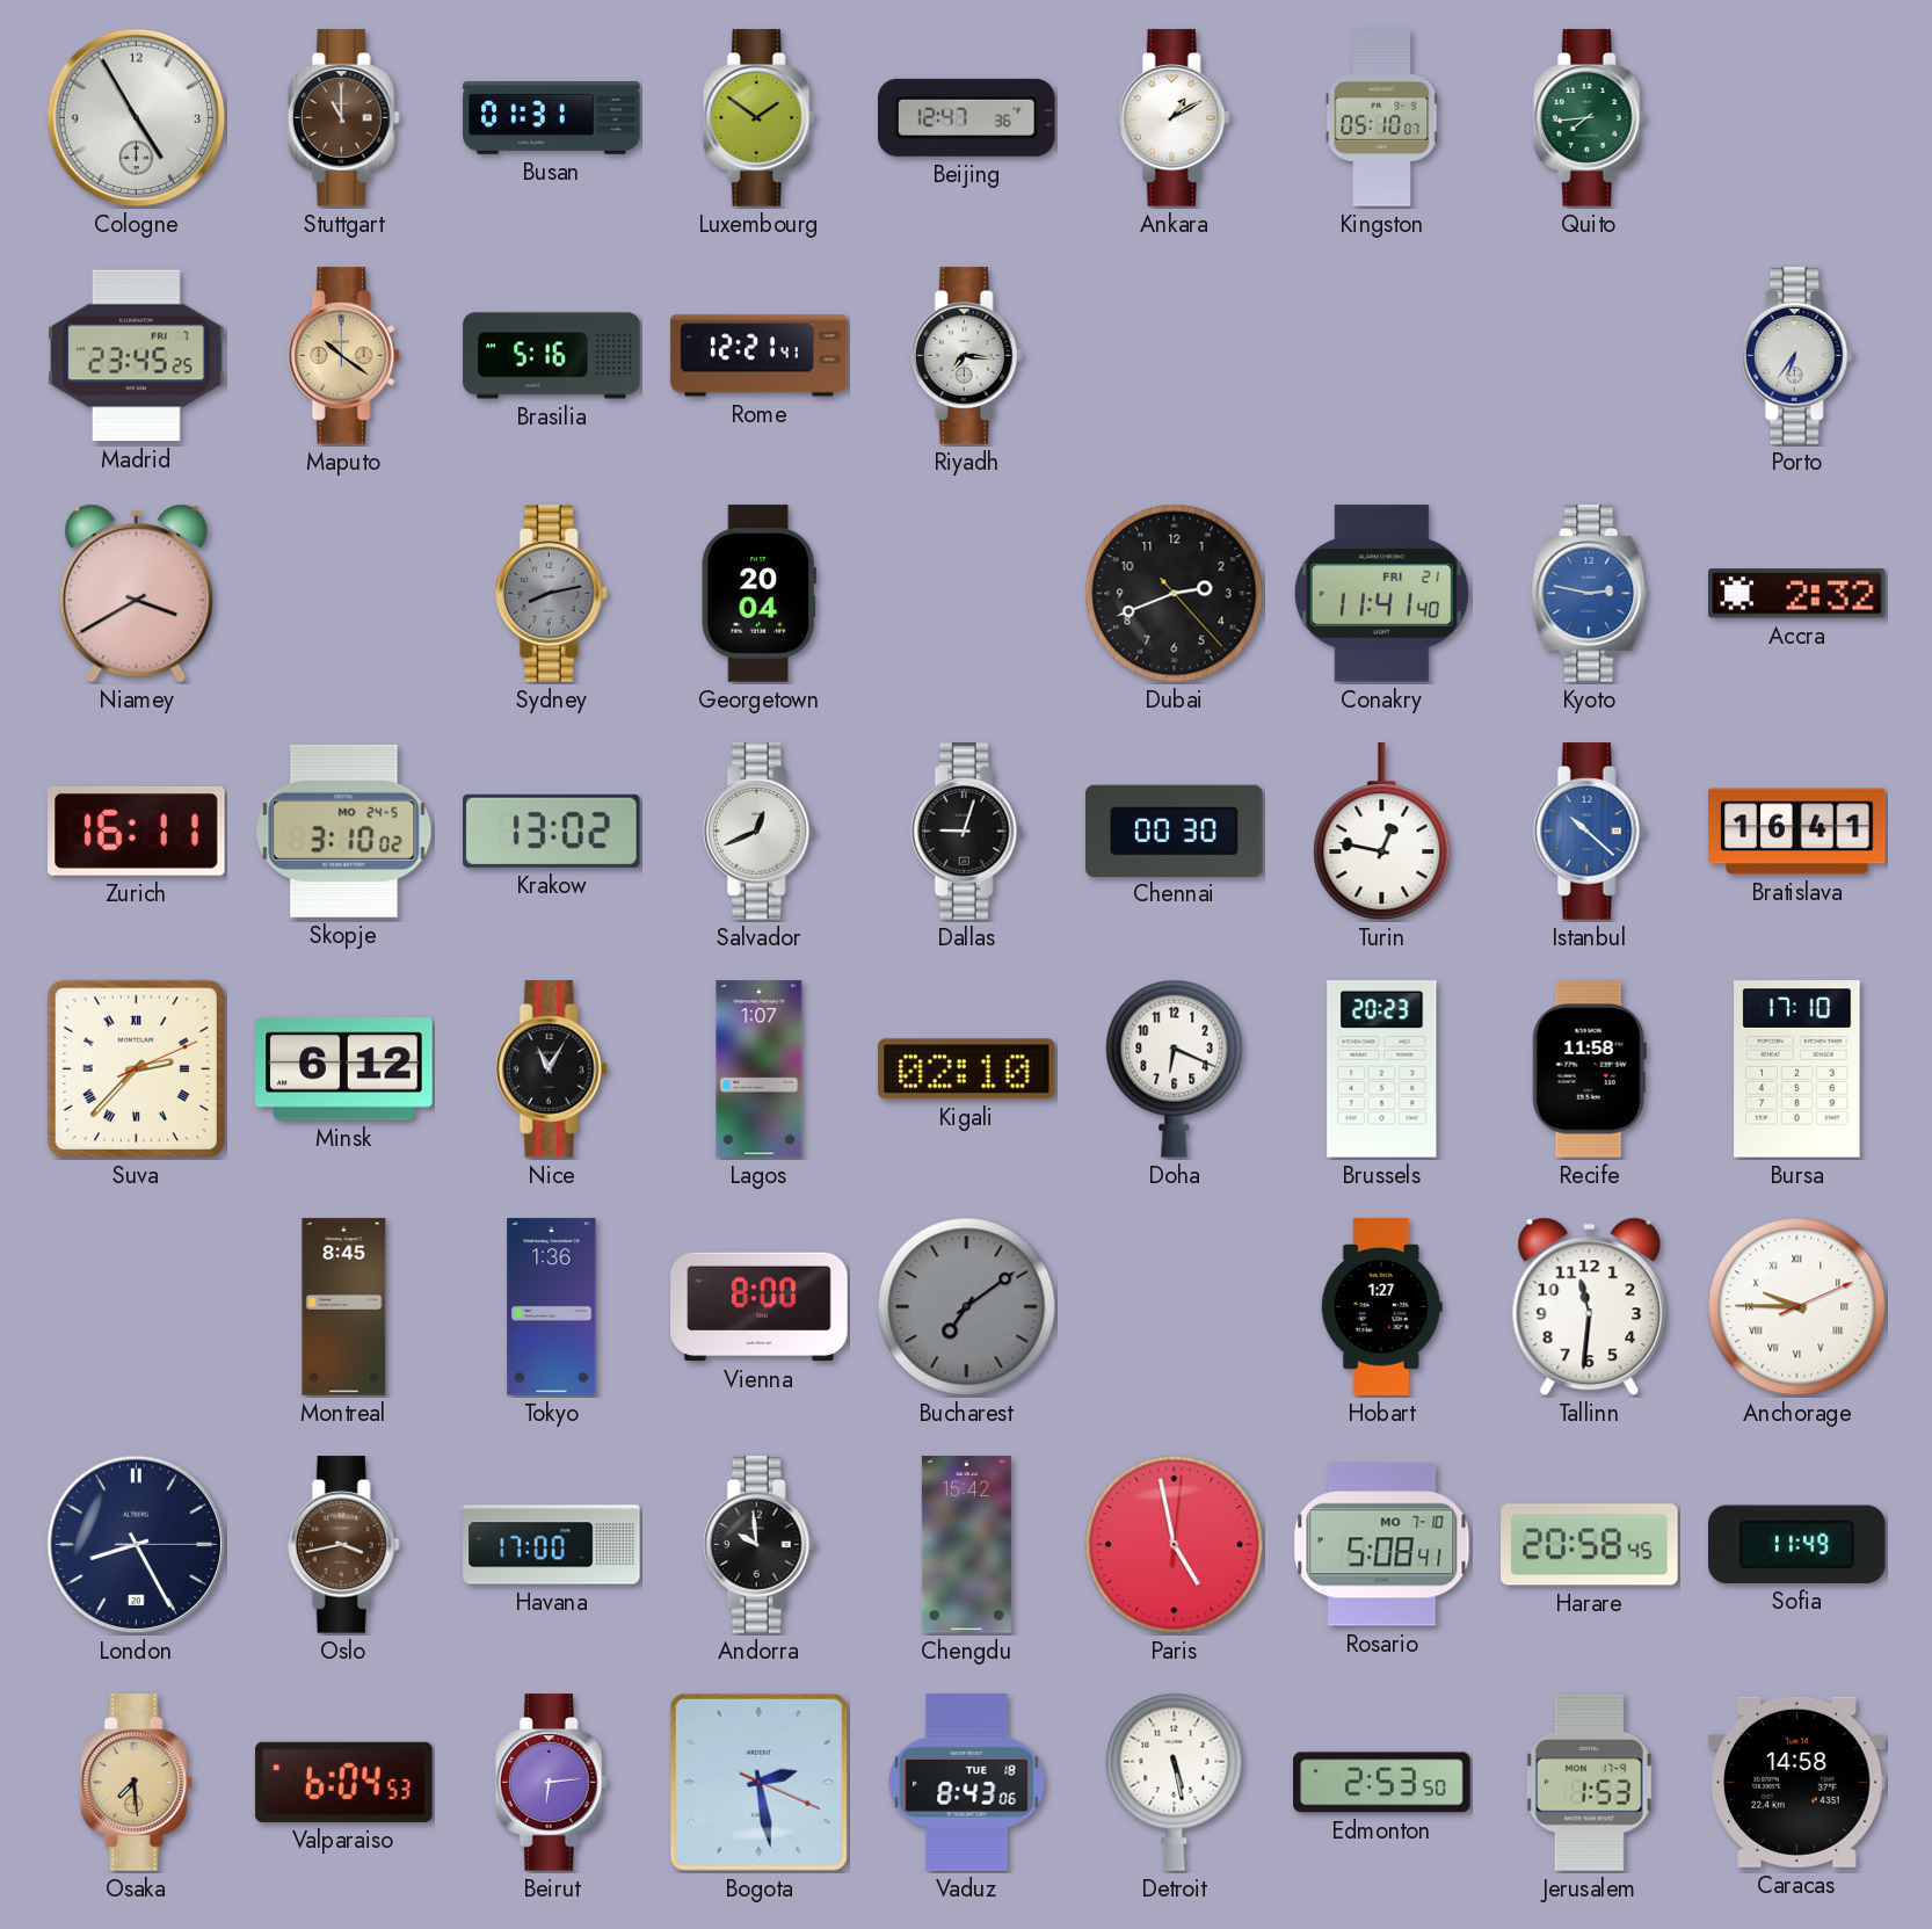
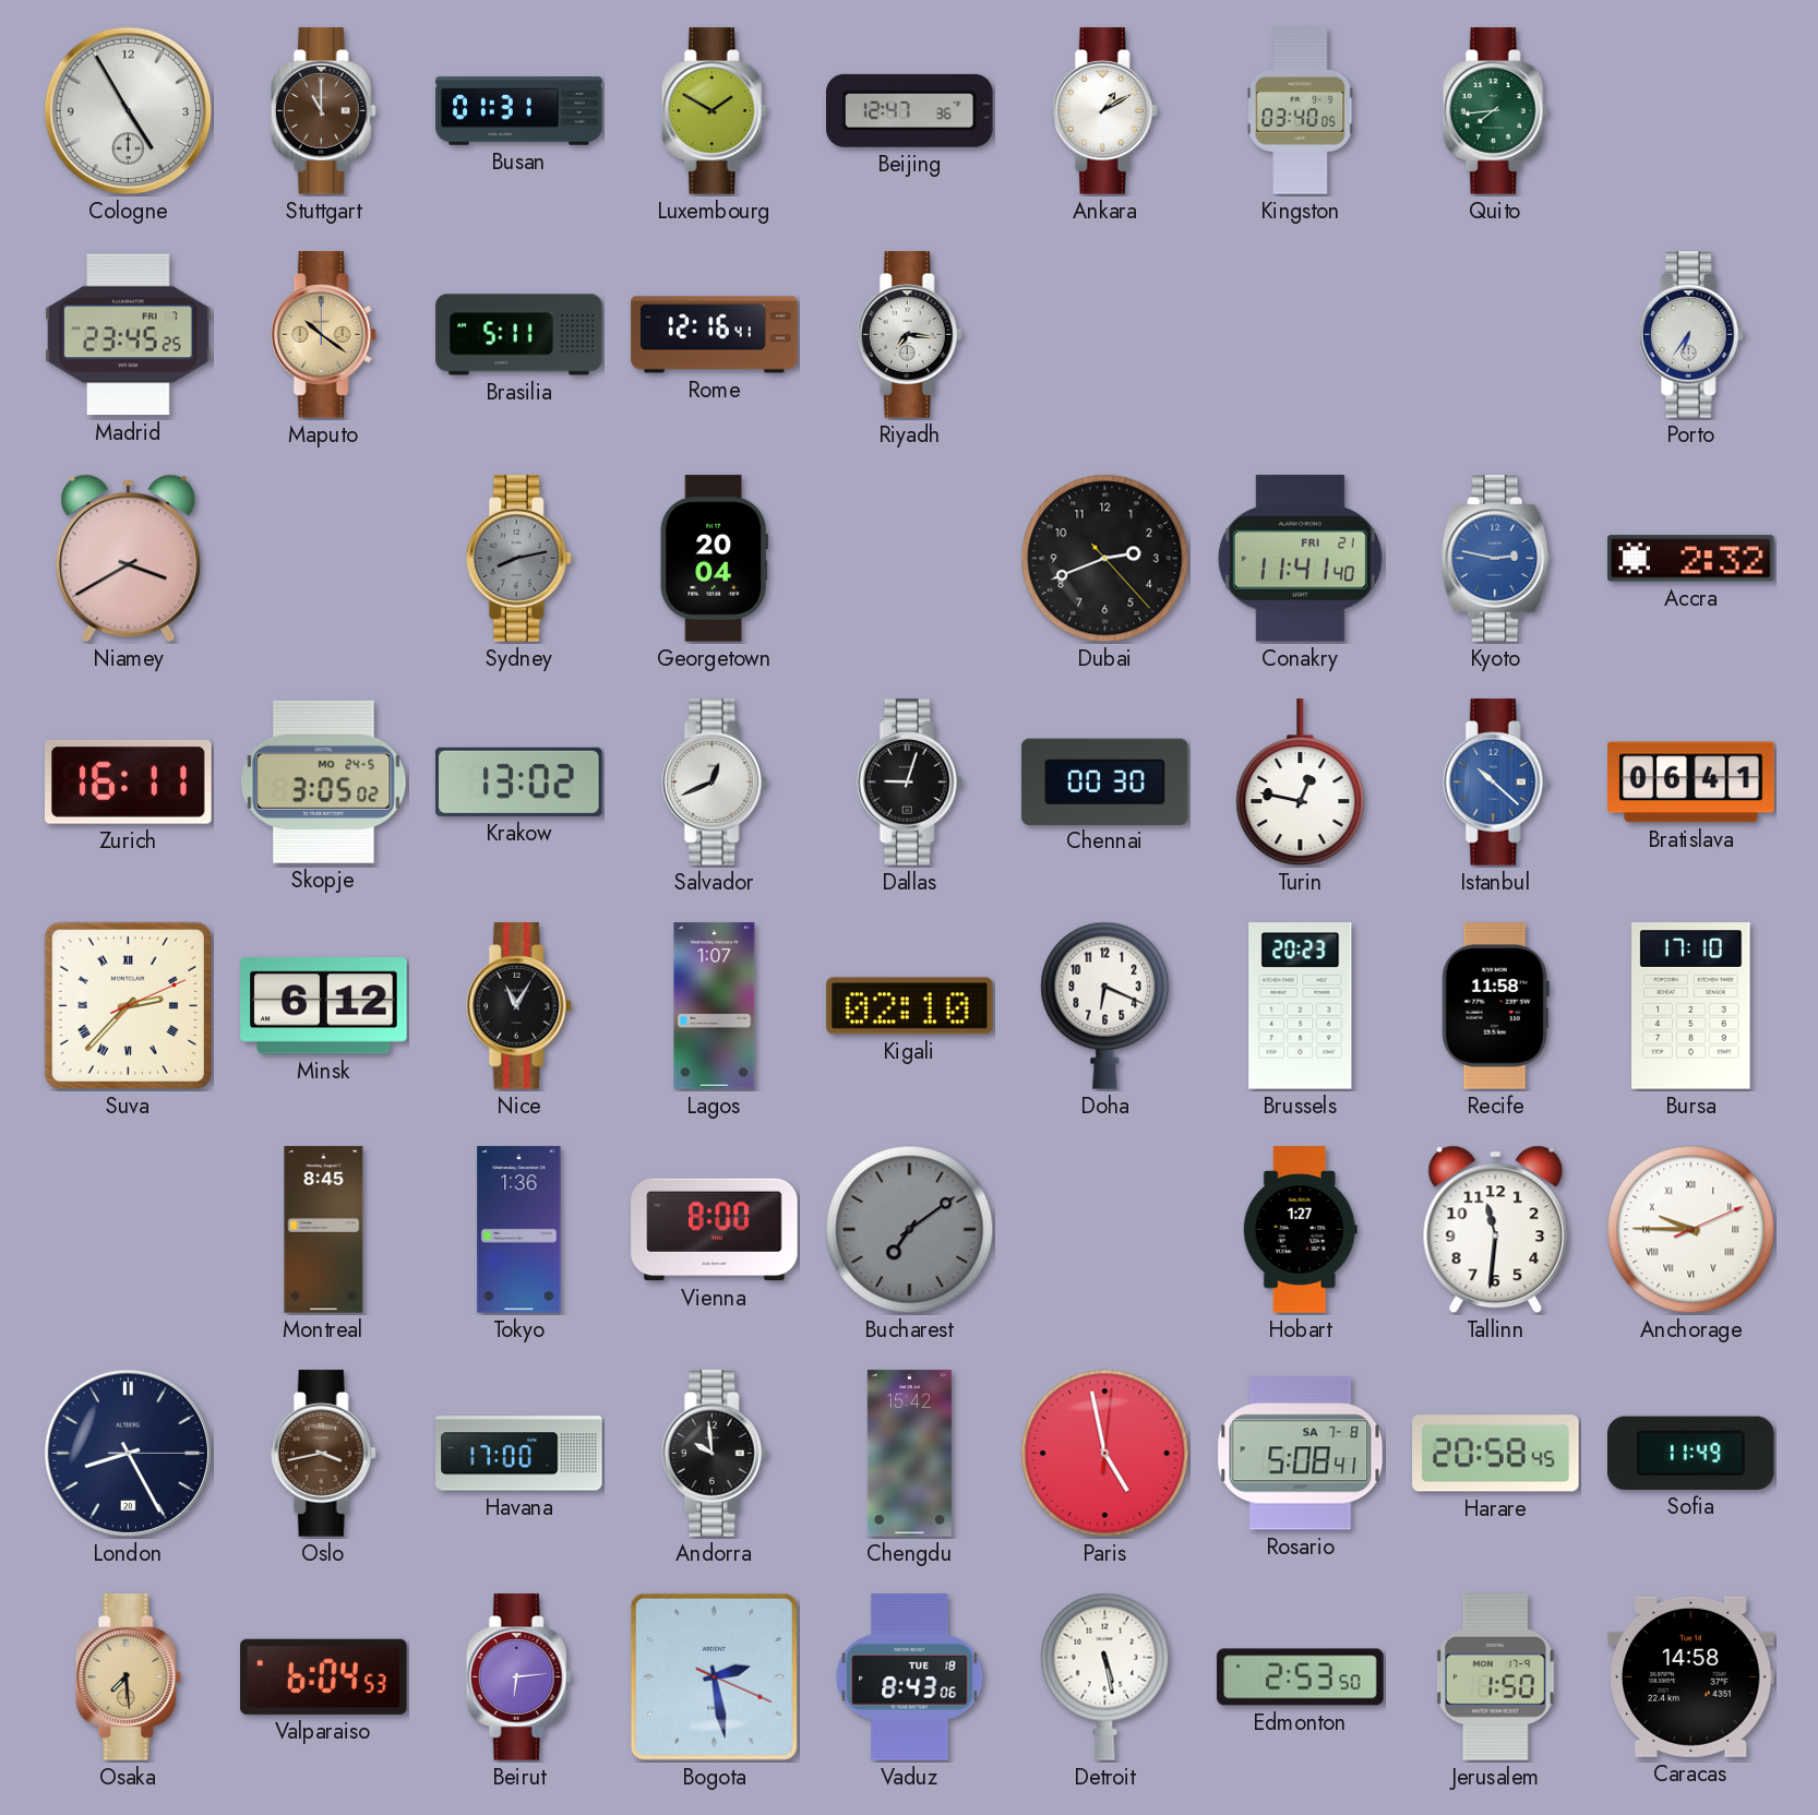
Luxembourg: 1:51 -> 1:50 (714, 111)
Kingston: 05:10 -> 03:40 (1301, 111)
Brasilia: 5:16 -> 5:11 (519, 335)
Rome: 12:21 -> 12:16 (715, 335)
Skopje: 3:10 -> 3:05 (324, 781)
Bratislava: 16:41 -> 06:41 (1691, 783)
Rosario date: MO 7-10 -> SA 7-8 (1301, 1454)
Jerusalem: 1:53 -> 1:50 (1495, 1677)
